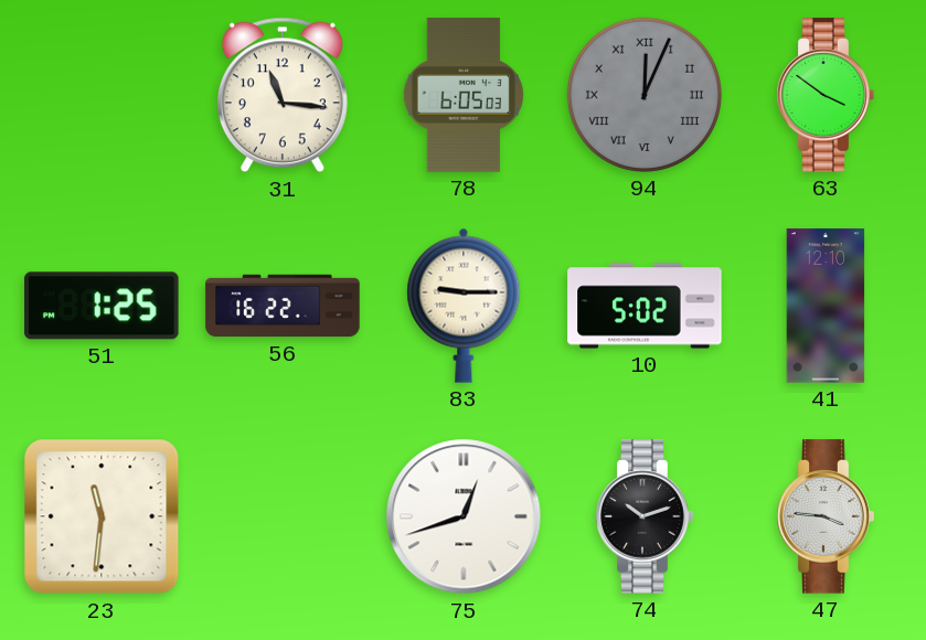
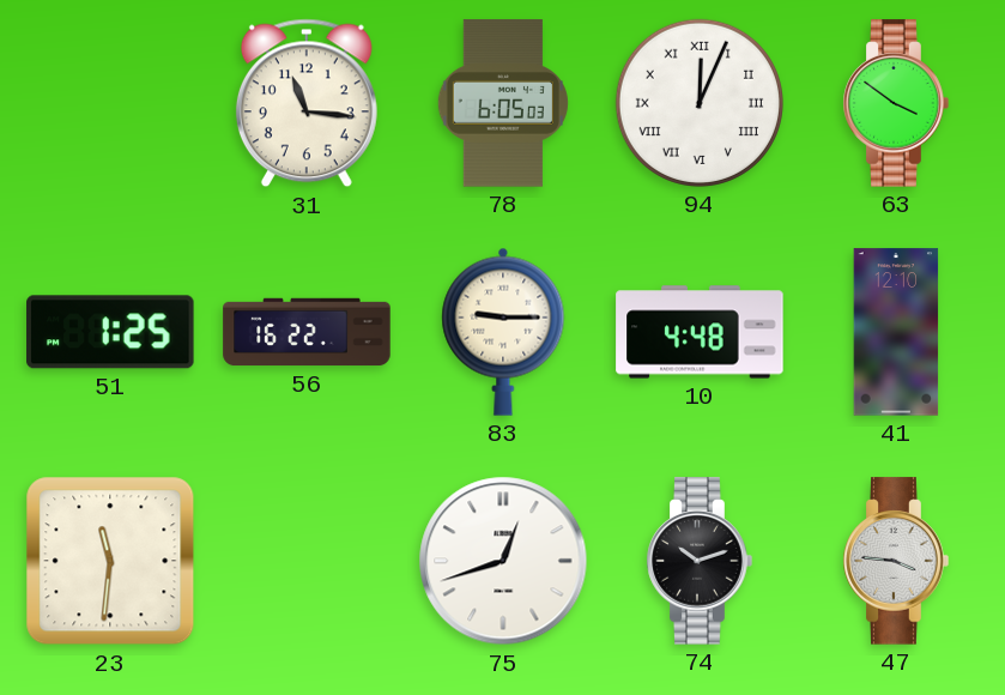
94 dial: grey -> white (700, 103)
10: 5:02 -> 4:48 (700, 332)
